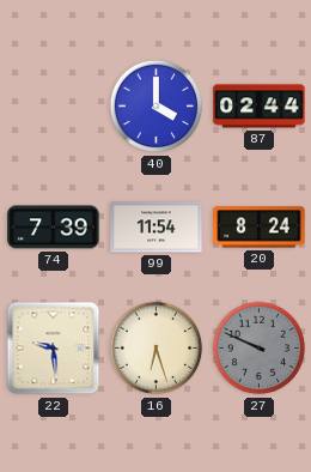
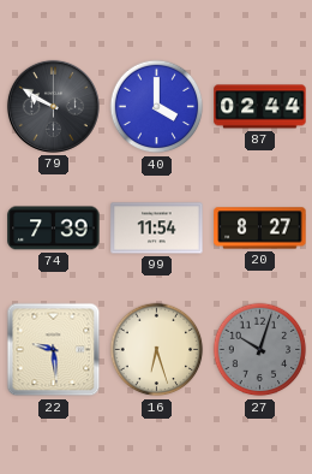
79: none -> 9:50 (53, 106)
20: 8:24 -> 8:27 (260, 229)
27: 9:49 -> 10:03 (260, 350)
